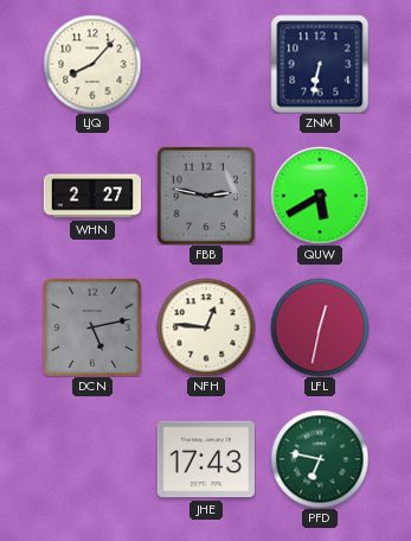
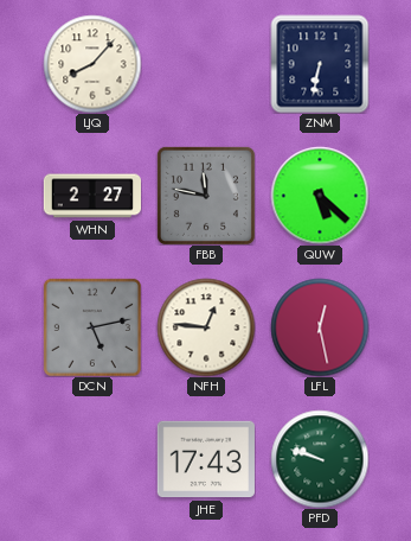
FBB: 2:47 -> 11:47 (206, 196)
QUW: 5:40 -> 5:22 (320, 196)
LFL: 12:32 -> 12:28 (320, 327)
PFD: 6:47 -> 9:48 (320, 459)
